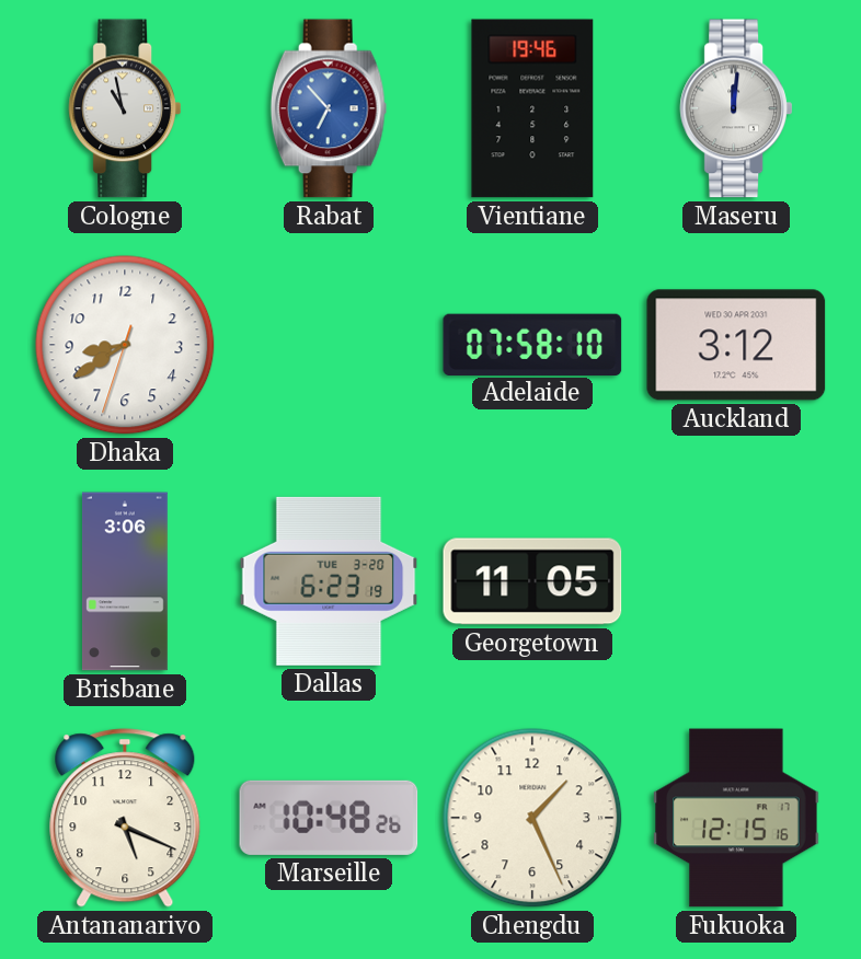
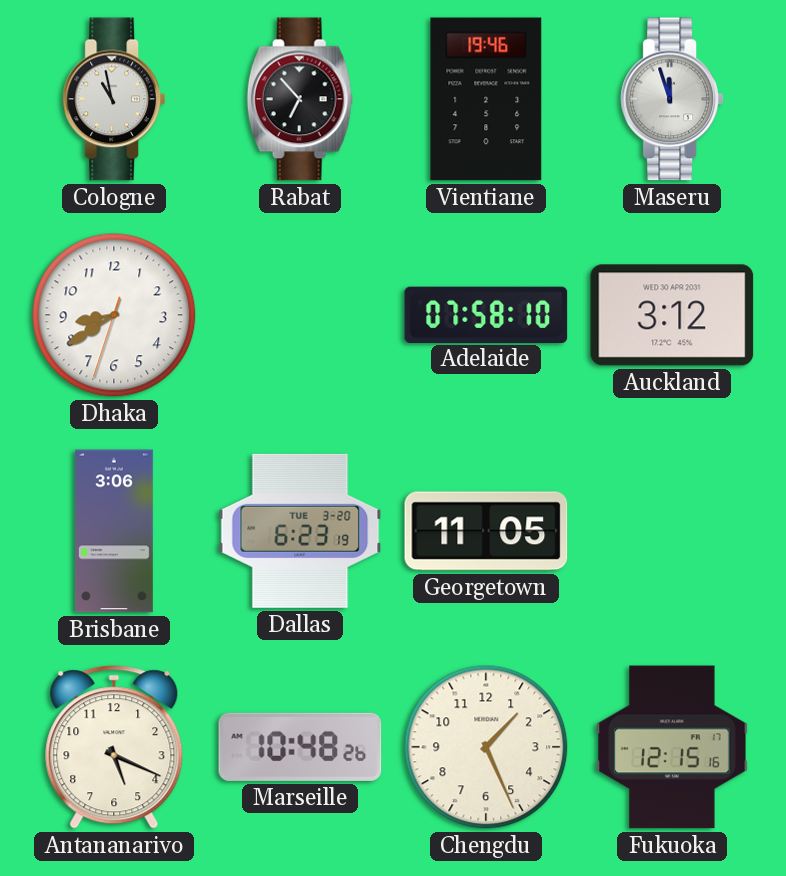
Rabat dial: blue -> black (300, 99)
Maseru: 12:01 -> 11:57 (671, 99)
